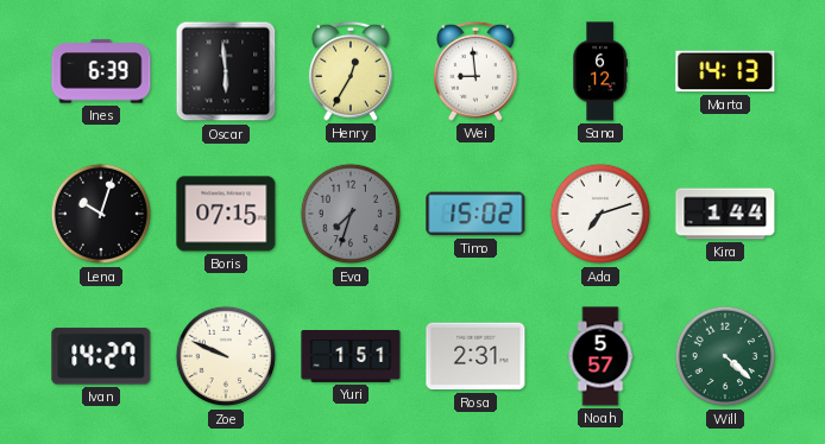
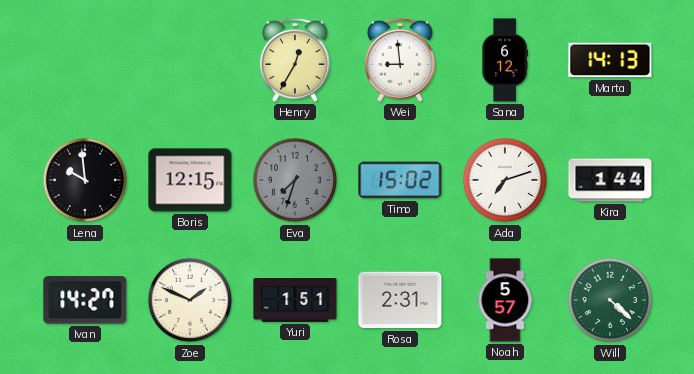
Ines: 6:39 -> none (101, 71)
Oscar: 5:59 -> none (226, 71)
Lena: 10:03 -> 9:59 (85, 180)
Boris: 07:15 -> 12:15 (190, 180)
Zoe: 9:49 -> 1:49 (190, 300)
